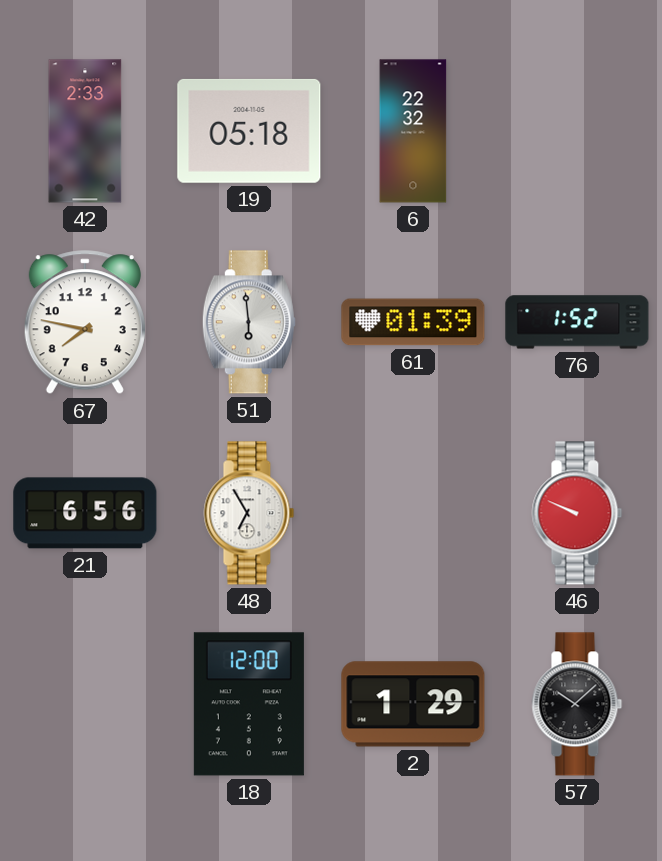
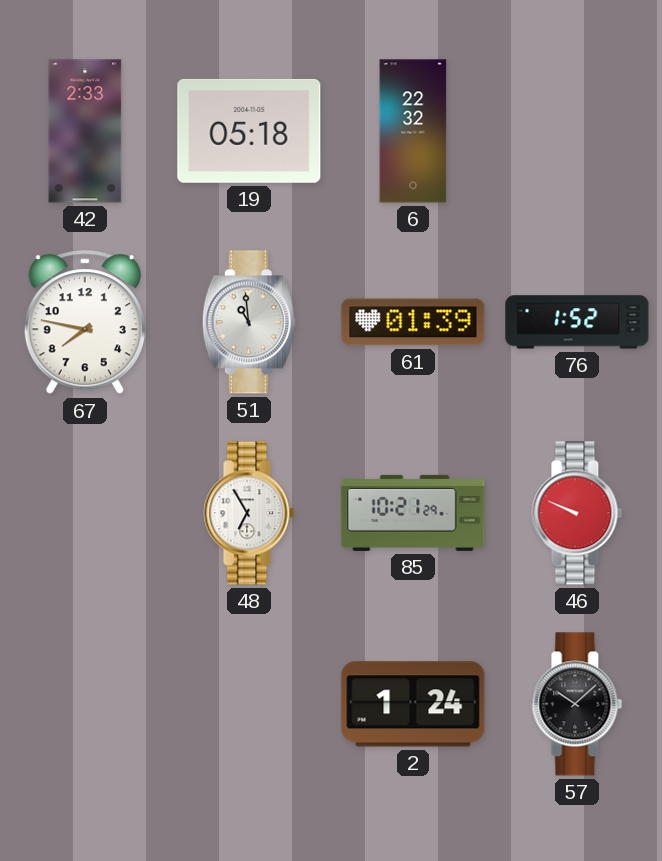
51: 5:59 -> 10:59 (249, 322)
21: 6:56 -> none (85, 513)
85: none -> 10:21 (413, 513)
18: 12:00 -> none (249, 704)
2: 1:29 -> 1:24 (413, 704)
